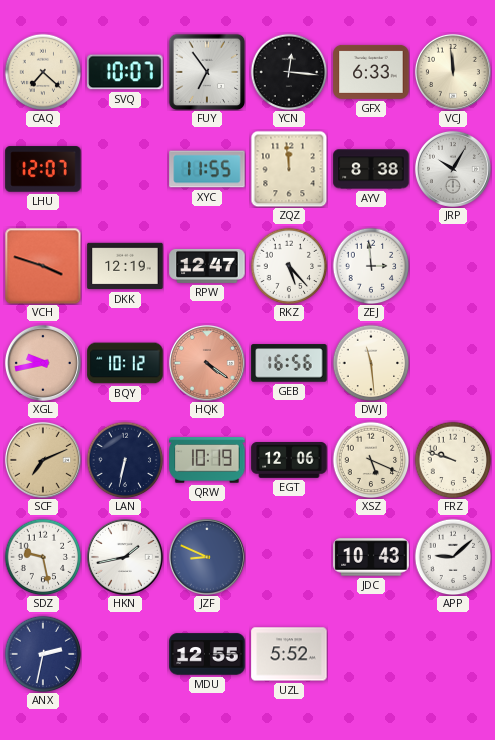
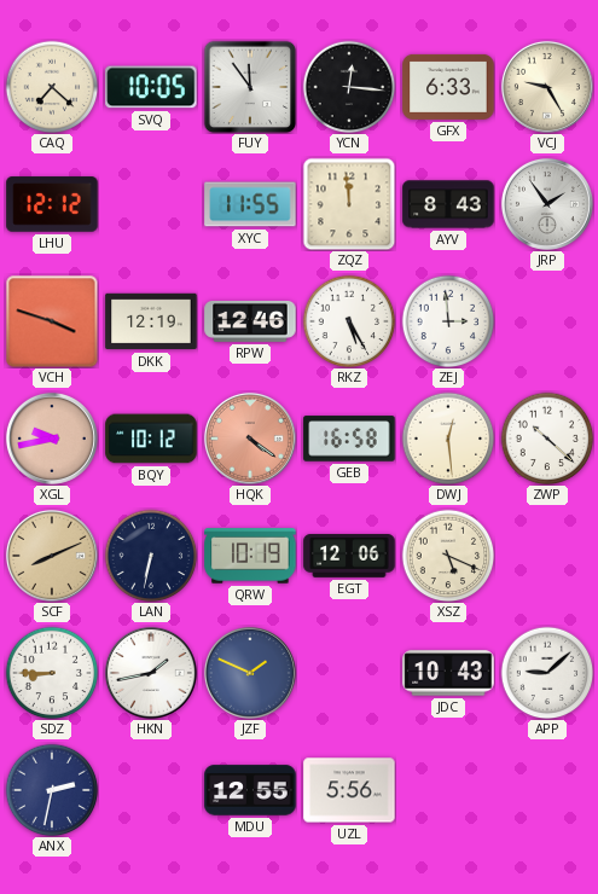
SVQ: 10:07 -> 10:05 (151, 87)
FUY: 6:54 -> 11:54 (250, 87)
VCJ: 11:59 -> 9:25 (547, 87)
LHU: 12:07 -> 12:12 (52, 204)
AYV: 8:38 -> 8:43 (448, 204)
JRP: 10:05 -> 1:54 (547, 204)
RPW: 12:47 -> 12:46 (250, 321)
RKZ: 5:23 -> 5:25 (349, 321)
GEB: 16:56 -> 16:58 (349, 439)
DWJ: 11:29 -> 12:29 (448, 439)
ZWP: none -> 10:22 (547, 439)
SCF: 7:11 -> 8:11 (52, 556)
FRZ: 9:48 -> none (453, 460)
SDZ: 9:28 -> 8:45 (52, 673)
JZF: 8:49 -> 1:49 (250, 673)
UZL: 5:52 -> 5:56 (349, 790)
